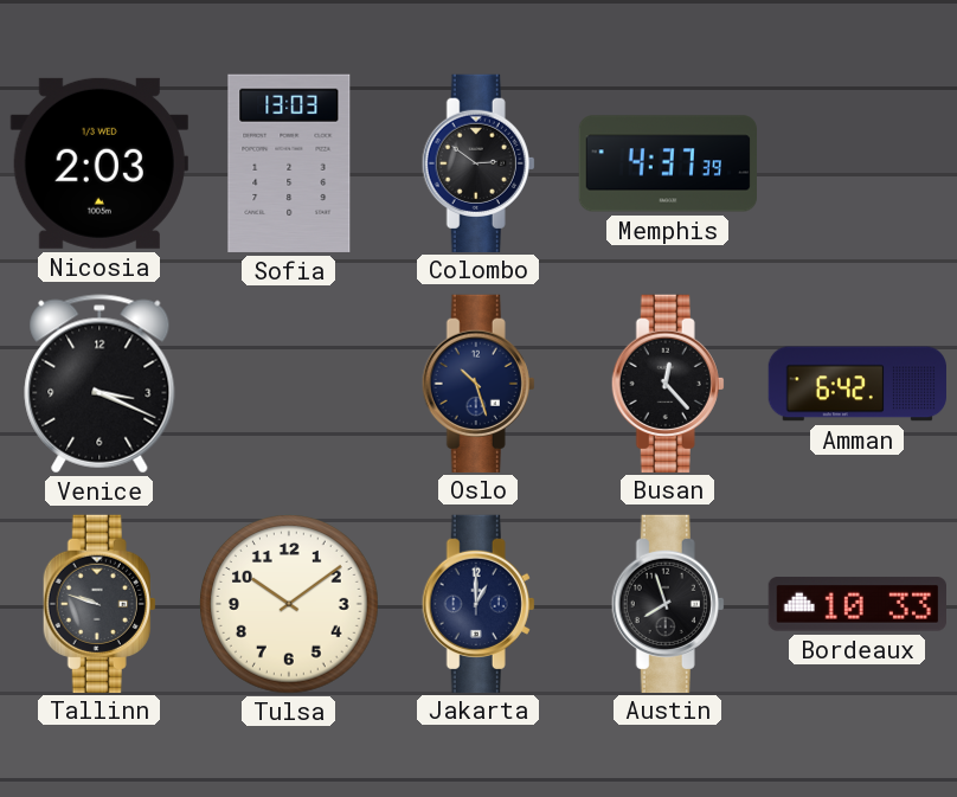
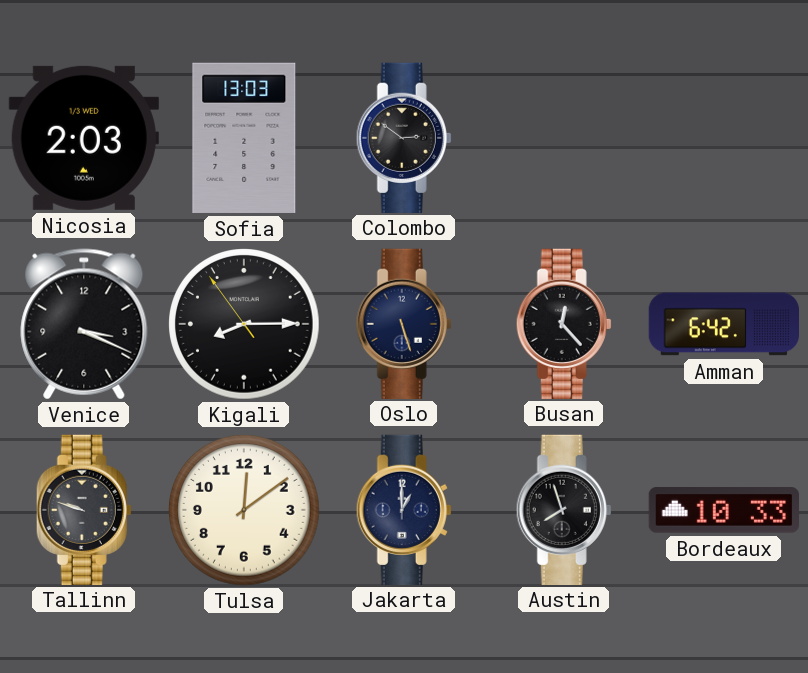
Memphis: 4:37 -> none (667, 163)
Kigali: none -> 8:14 (244, 324)
Oslo: 10:27 -> 5:27 (404, 323)
Tulsa: 10:09 -> 12:09 (244, 510)
